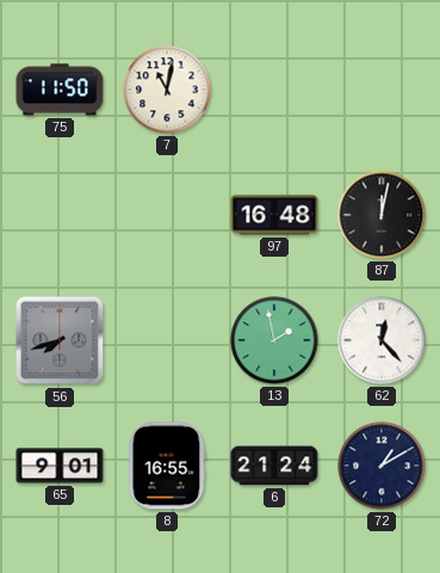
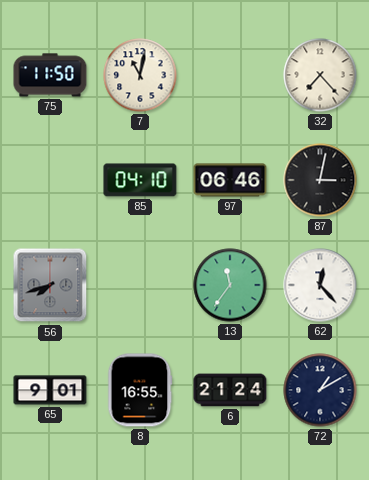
32: none -> 7:23 (320, 75)
85: none -> 04:10 (140, 180)
97: 16:48 -> 06:46 (230, 180)
87: 12:02 -> 3:02 (320, 180)
13: 1:58 -> 11:36 (230, 285)
